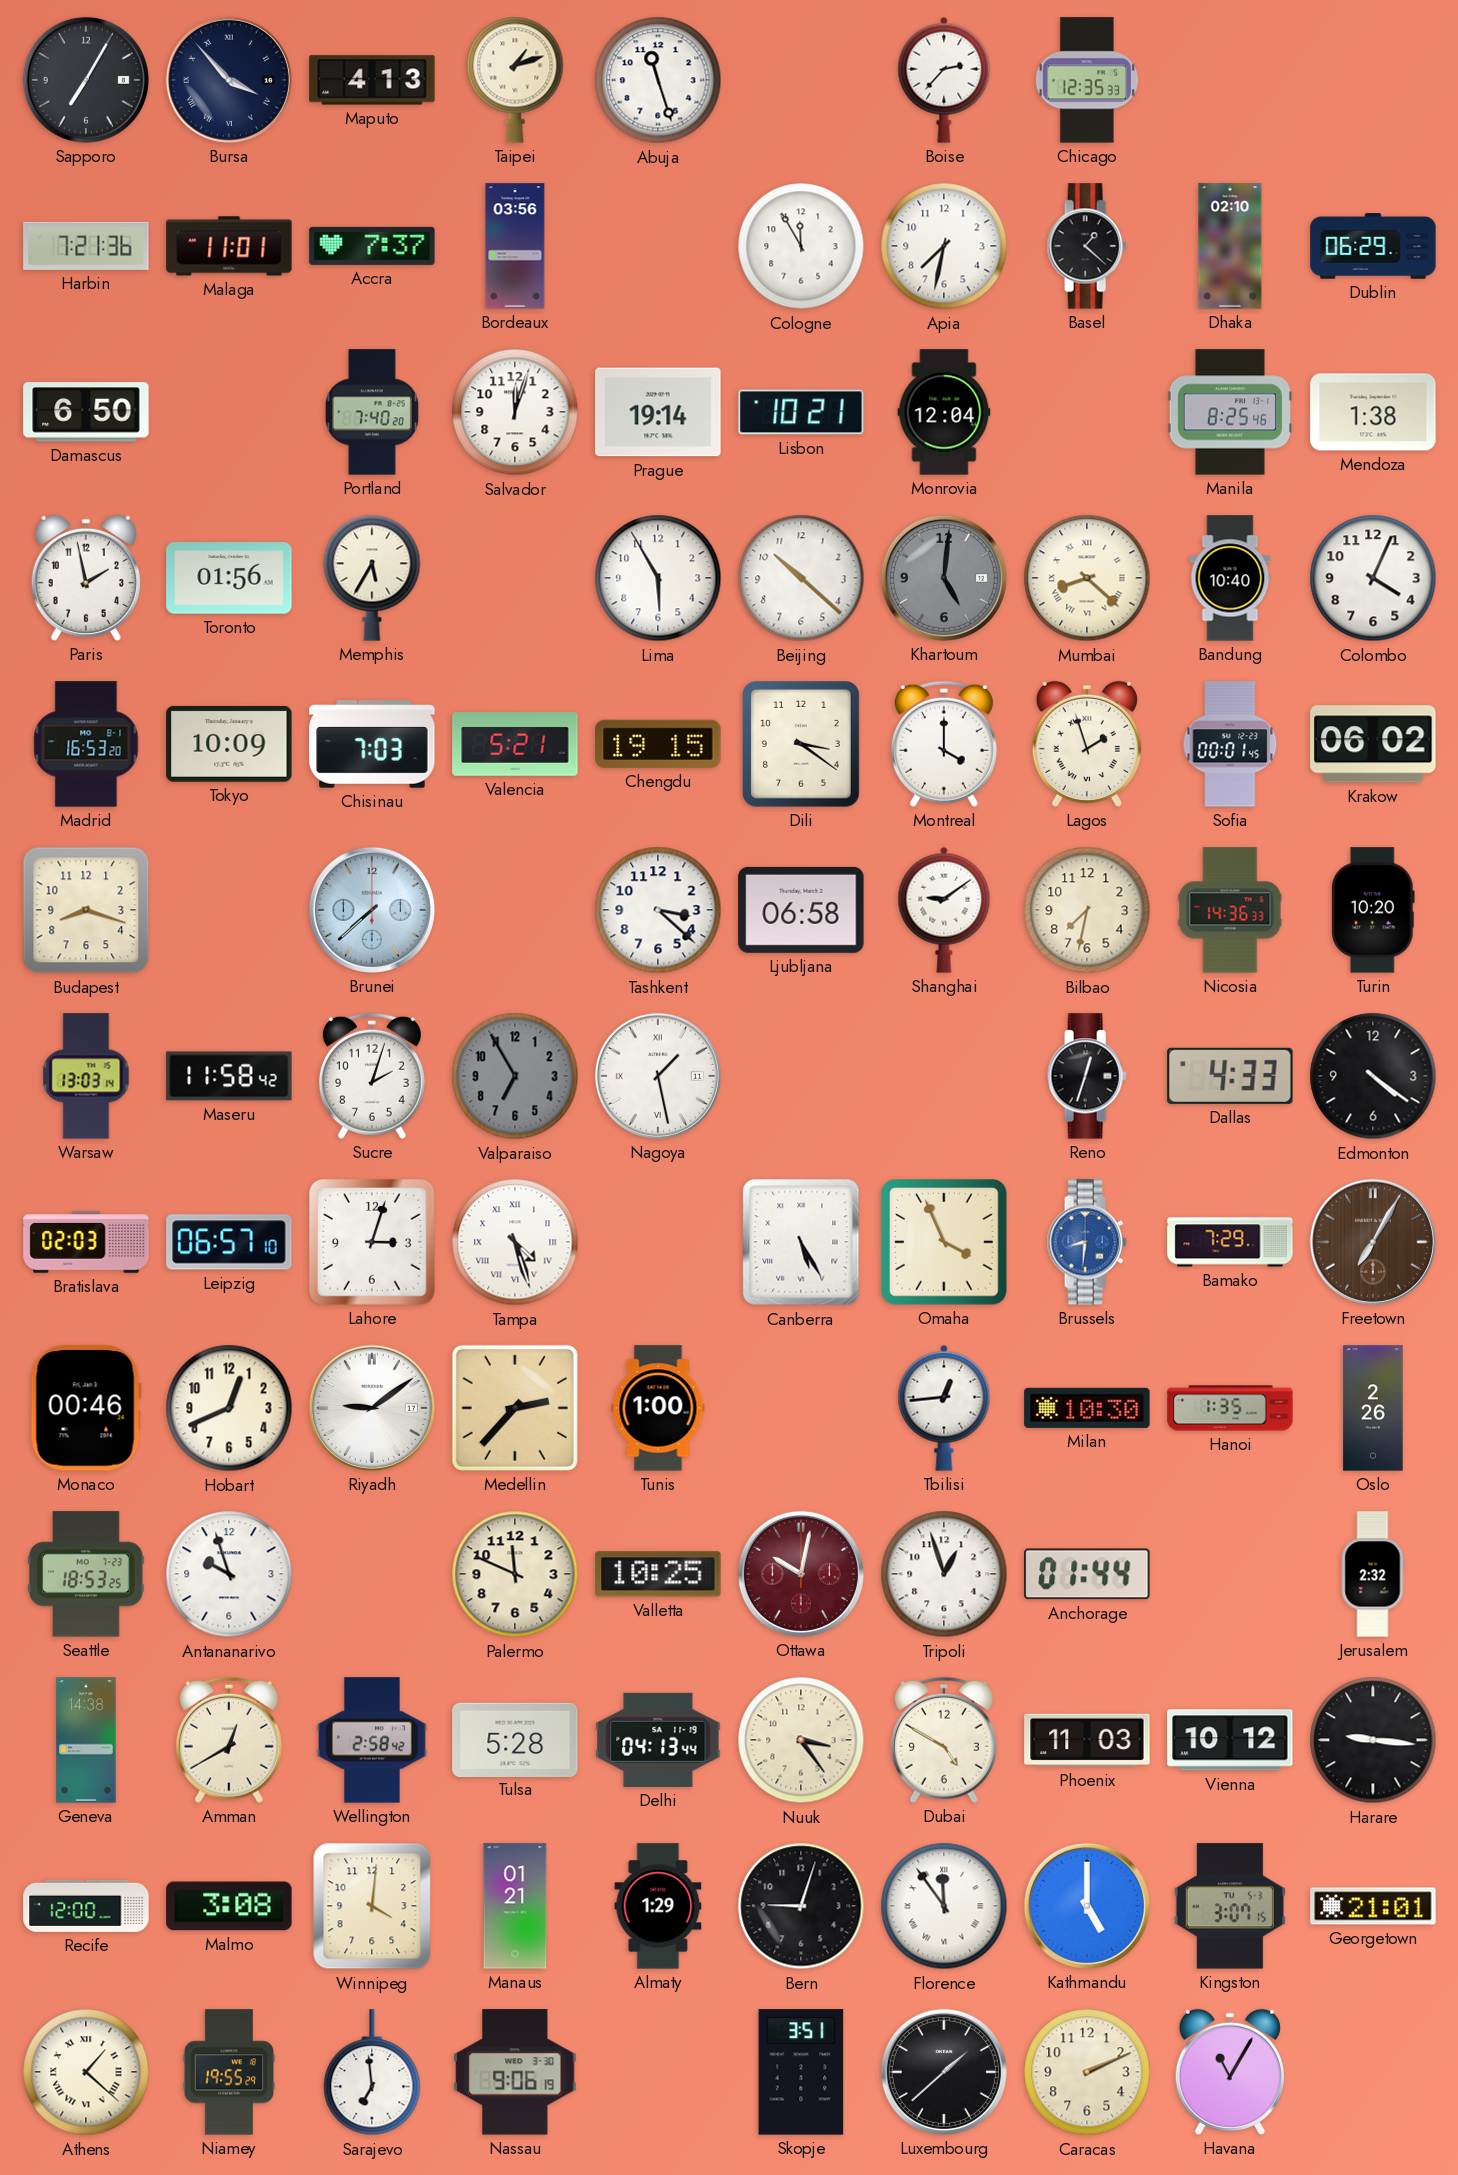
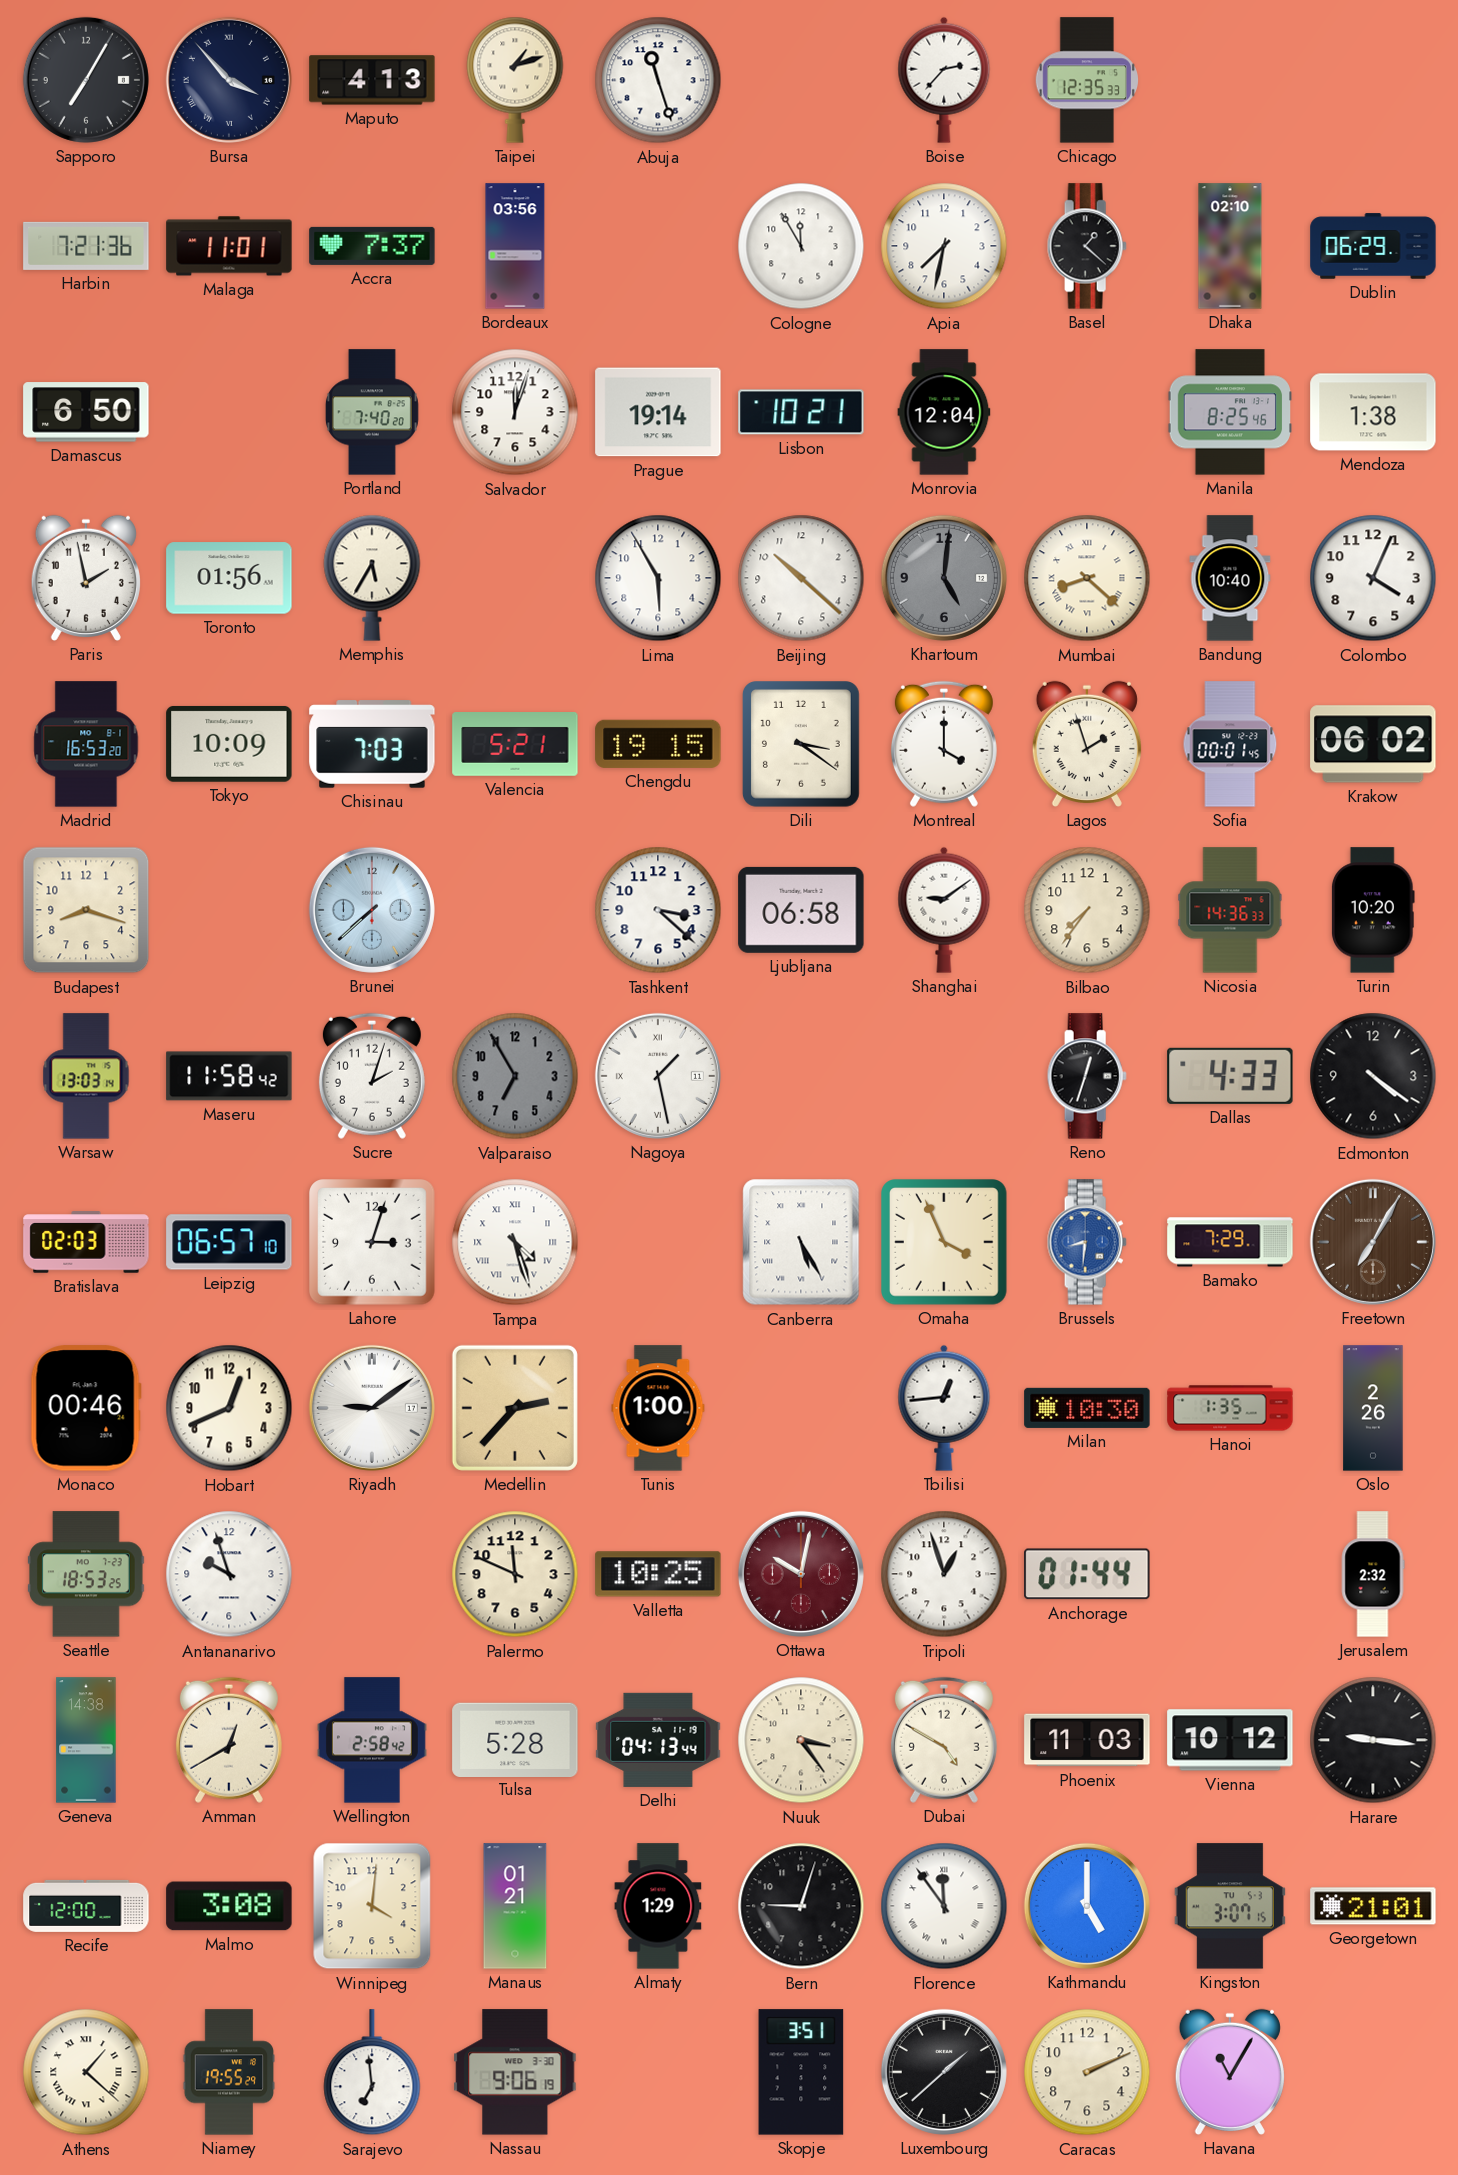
Bilbao: 7:32 -> 7:36 (1087, 910)
